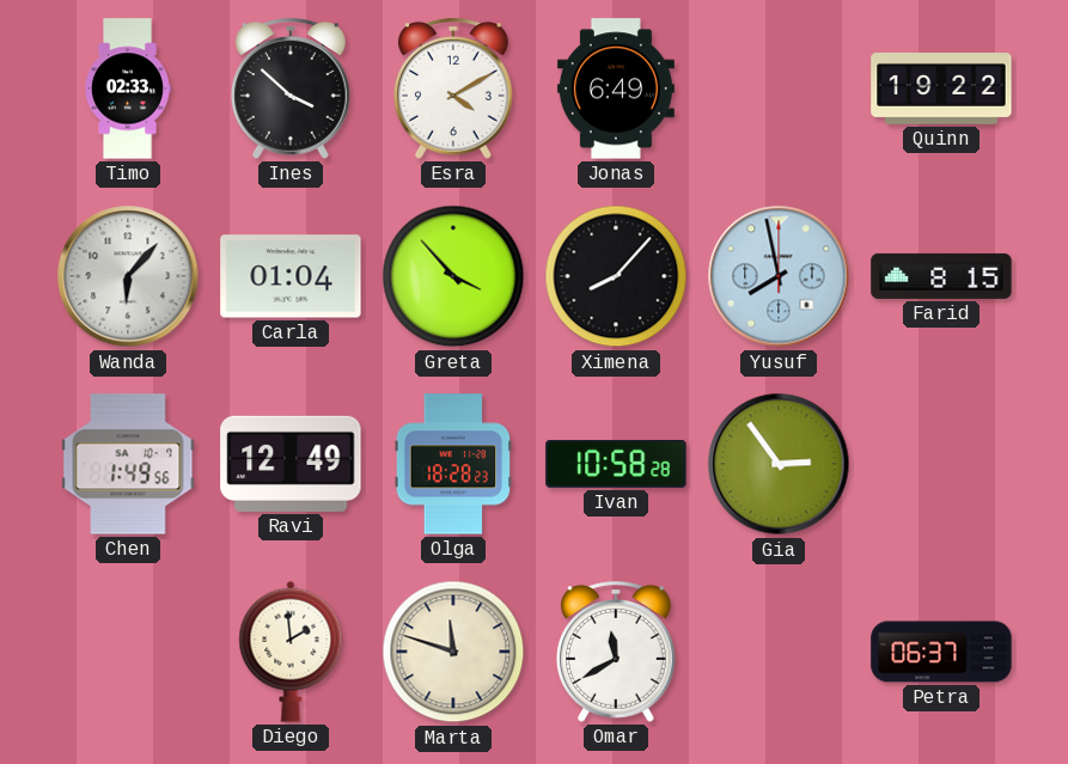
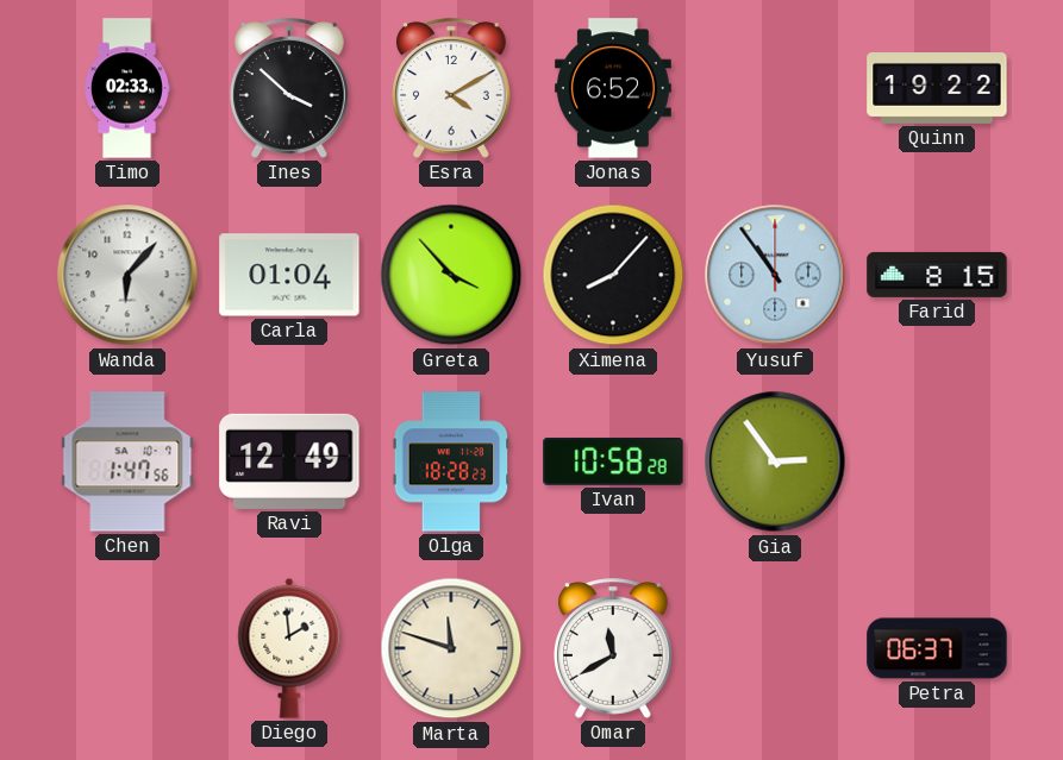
Jonas: 6:49 -> 6:52 (613, 88)
Yusuf: 7:58 -> 10:54 (775, 275)
Chen: 1:49 -> 1:47 (127, 461)
